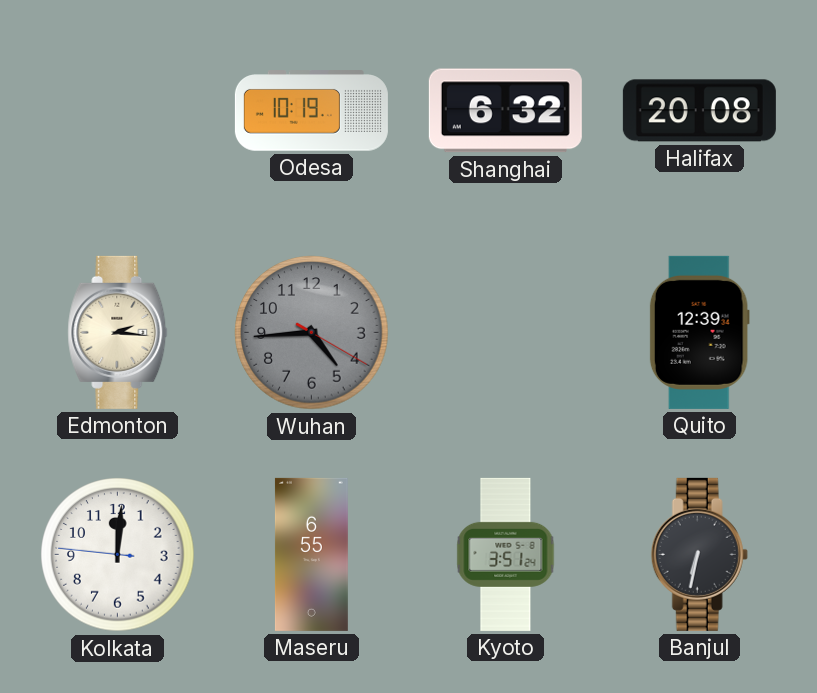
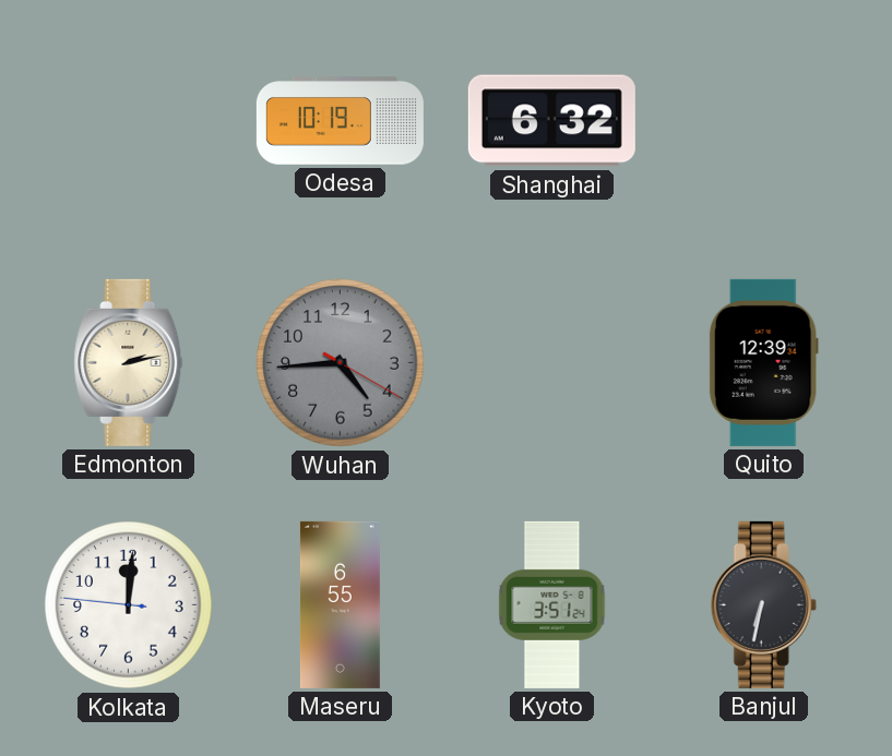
Halifax: 20:08 -> none (699, 111)
Edmonton: 2:16 -> 2:13 (129, 362)
